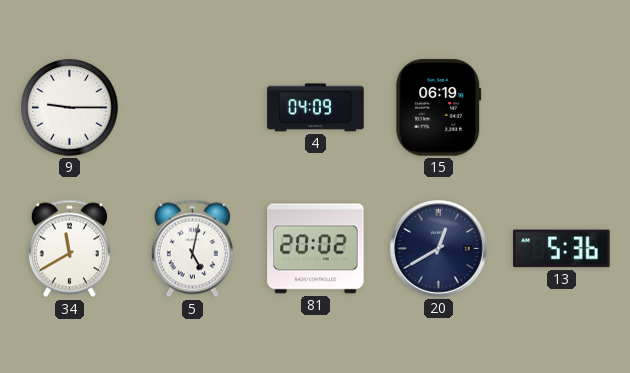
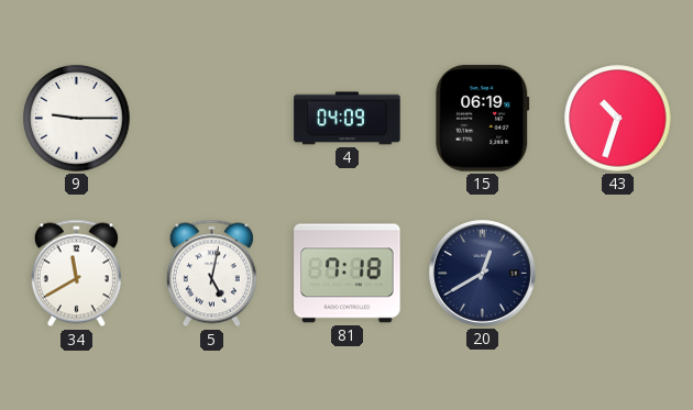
43: none -> 10:33 (618, 119)
81: 20:02 -> 7:18 (348, 274)
13: 5:36 -> none (562, 249)
